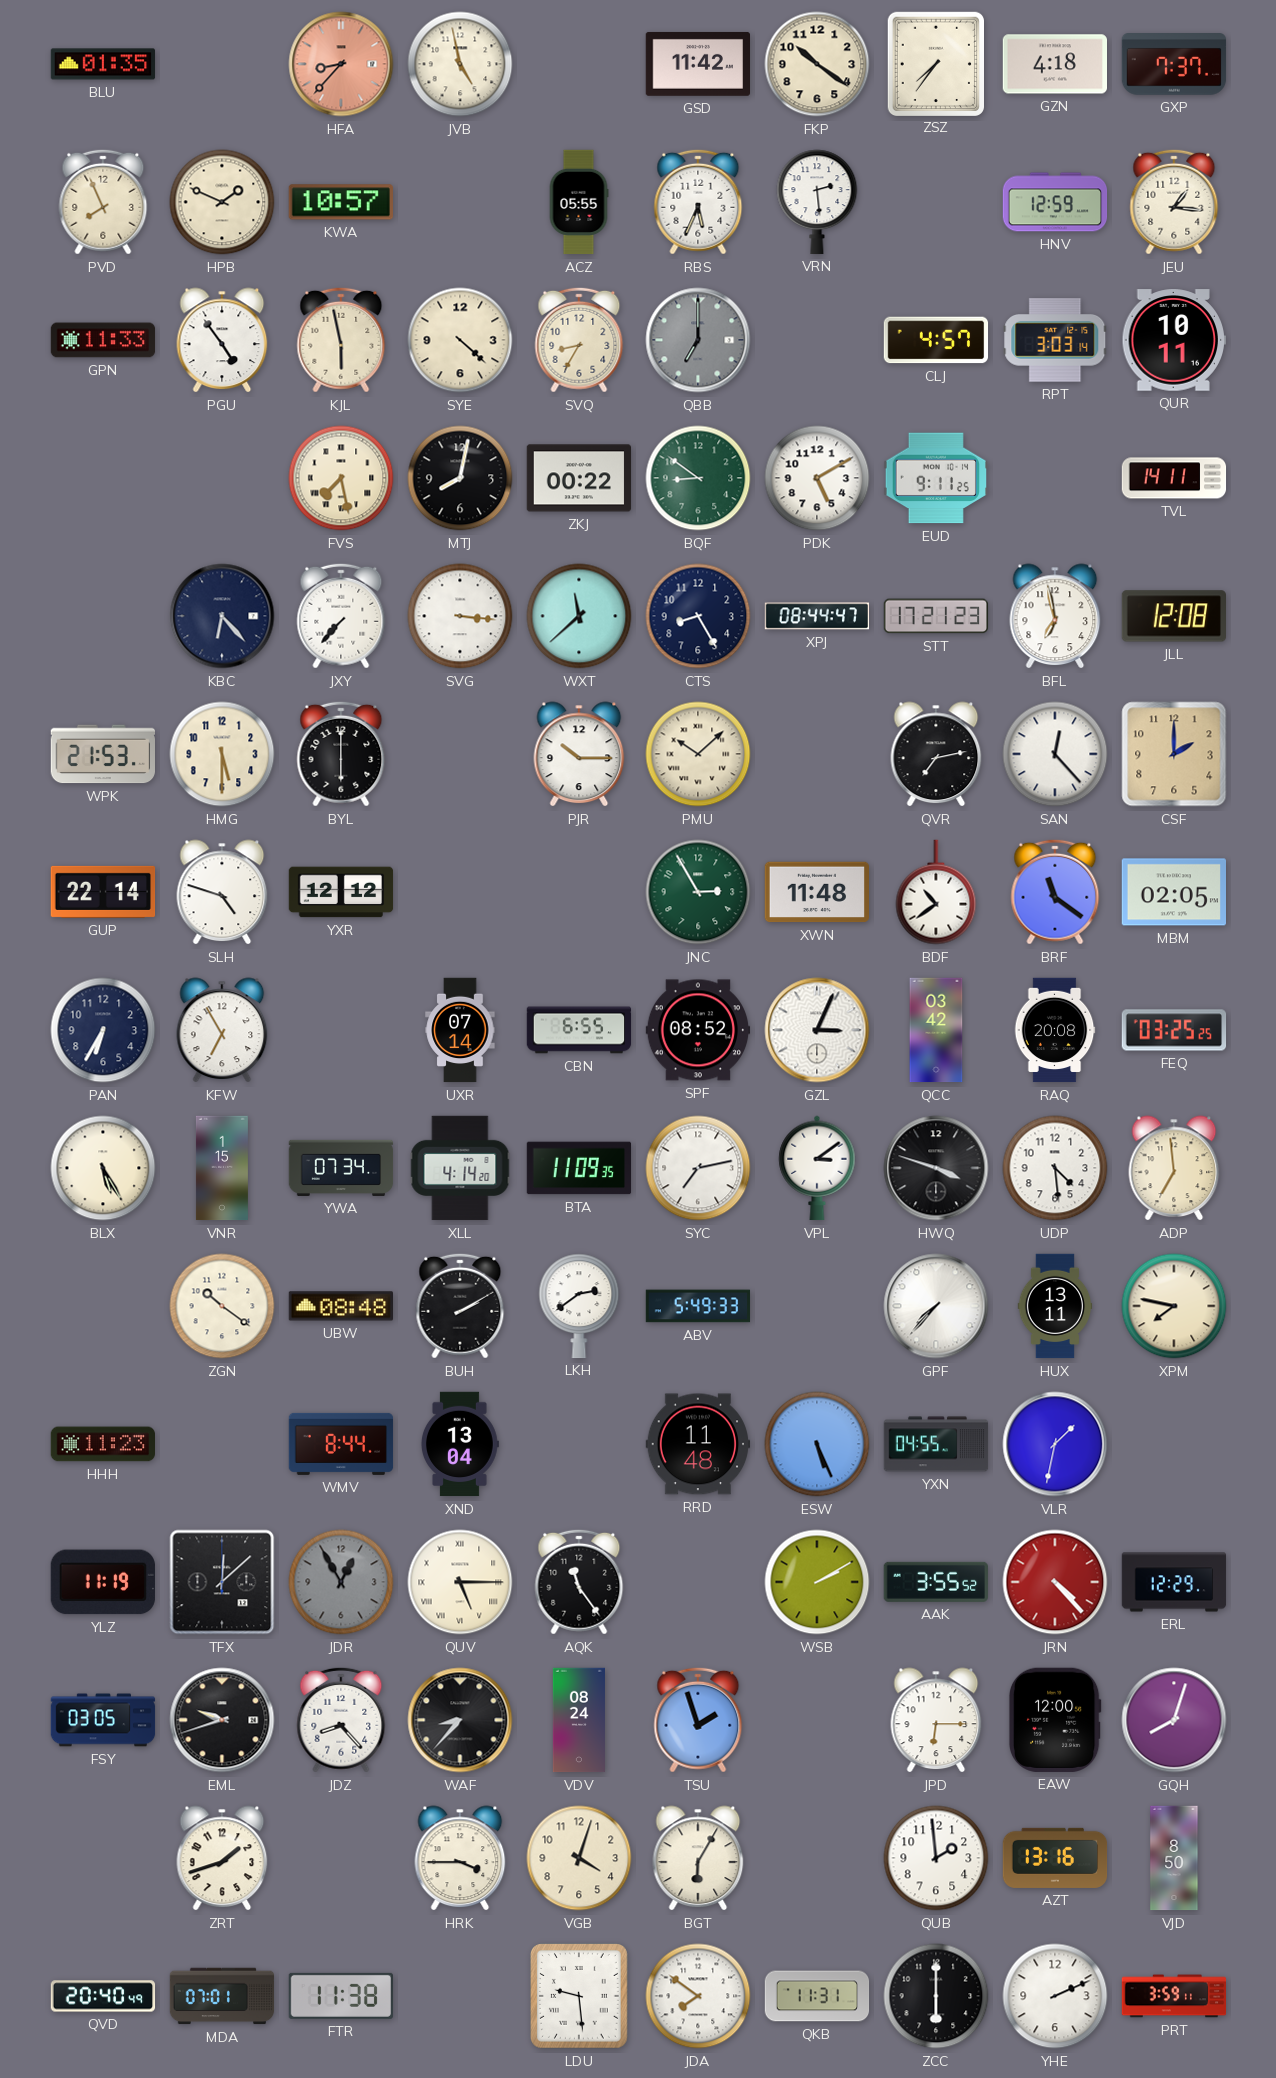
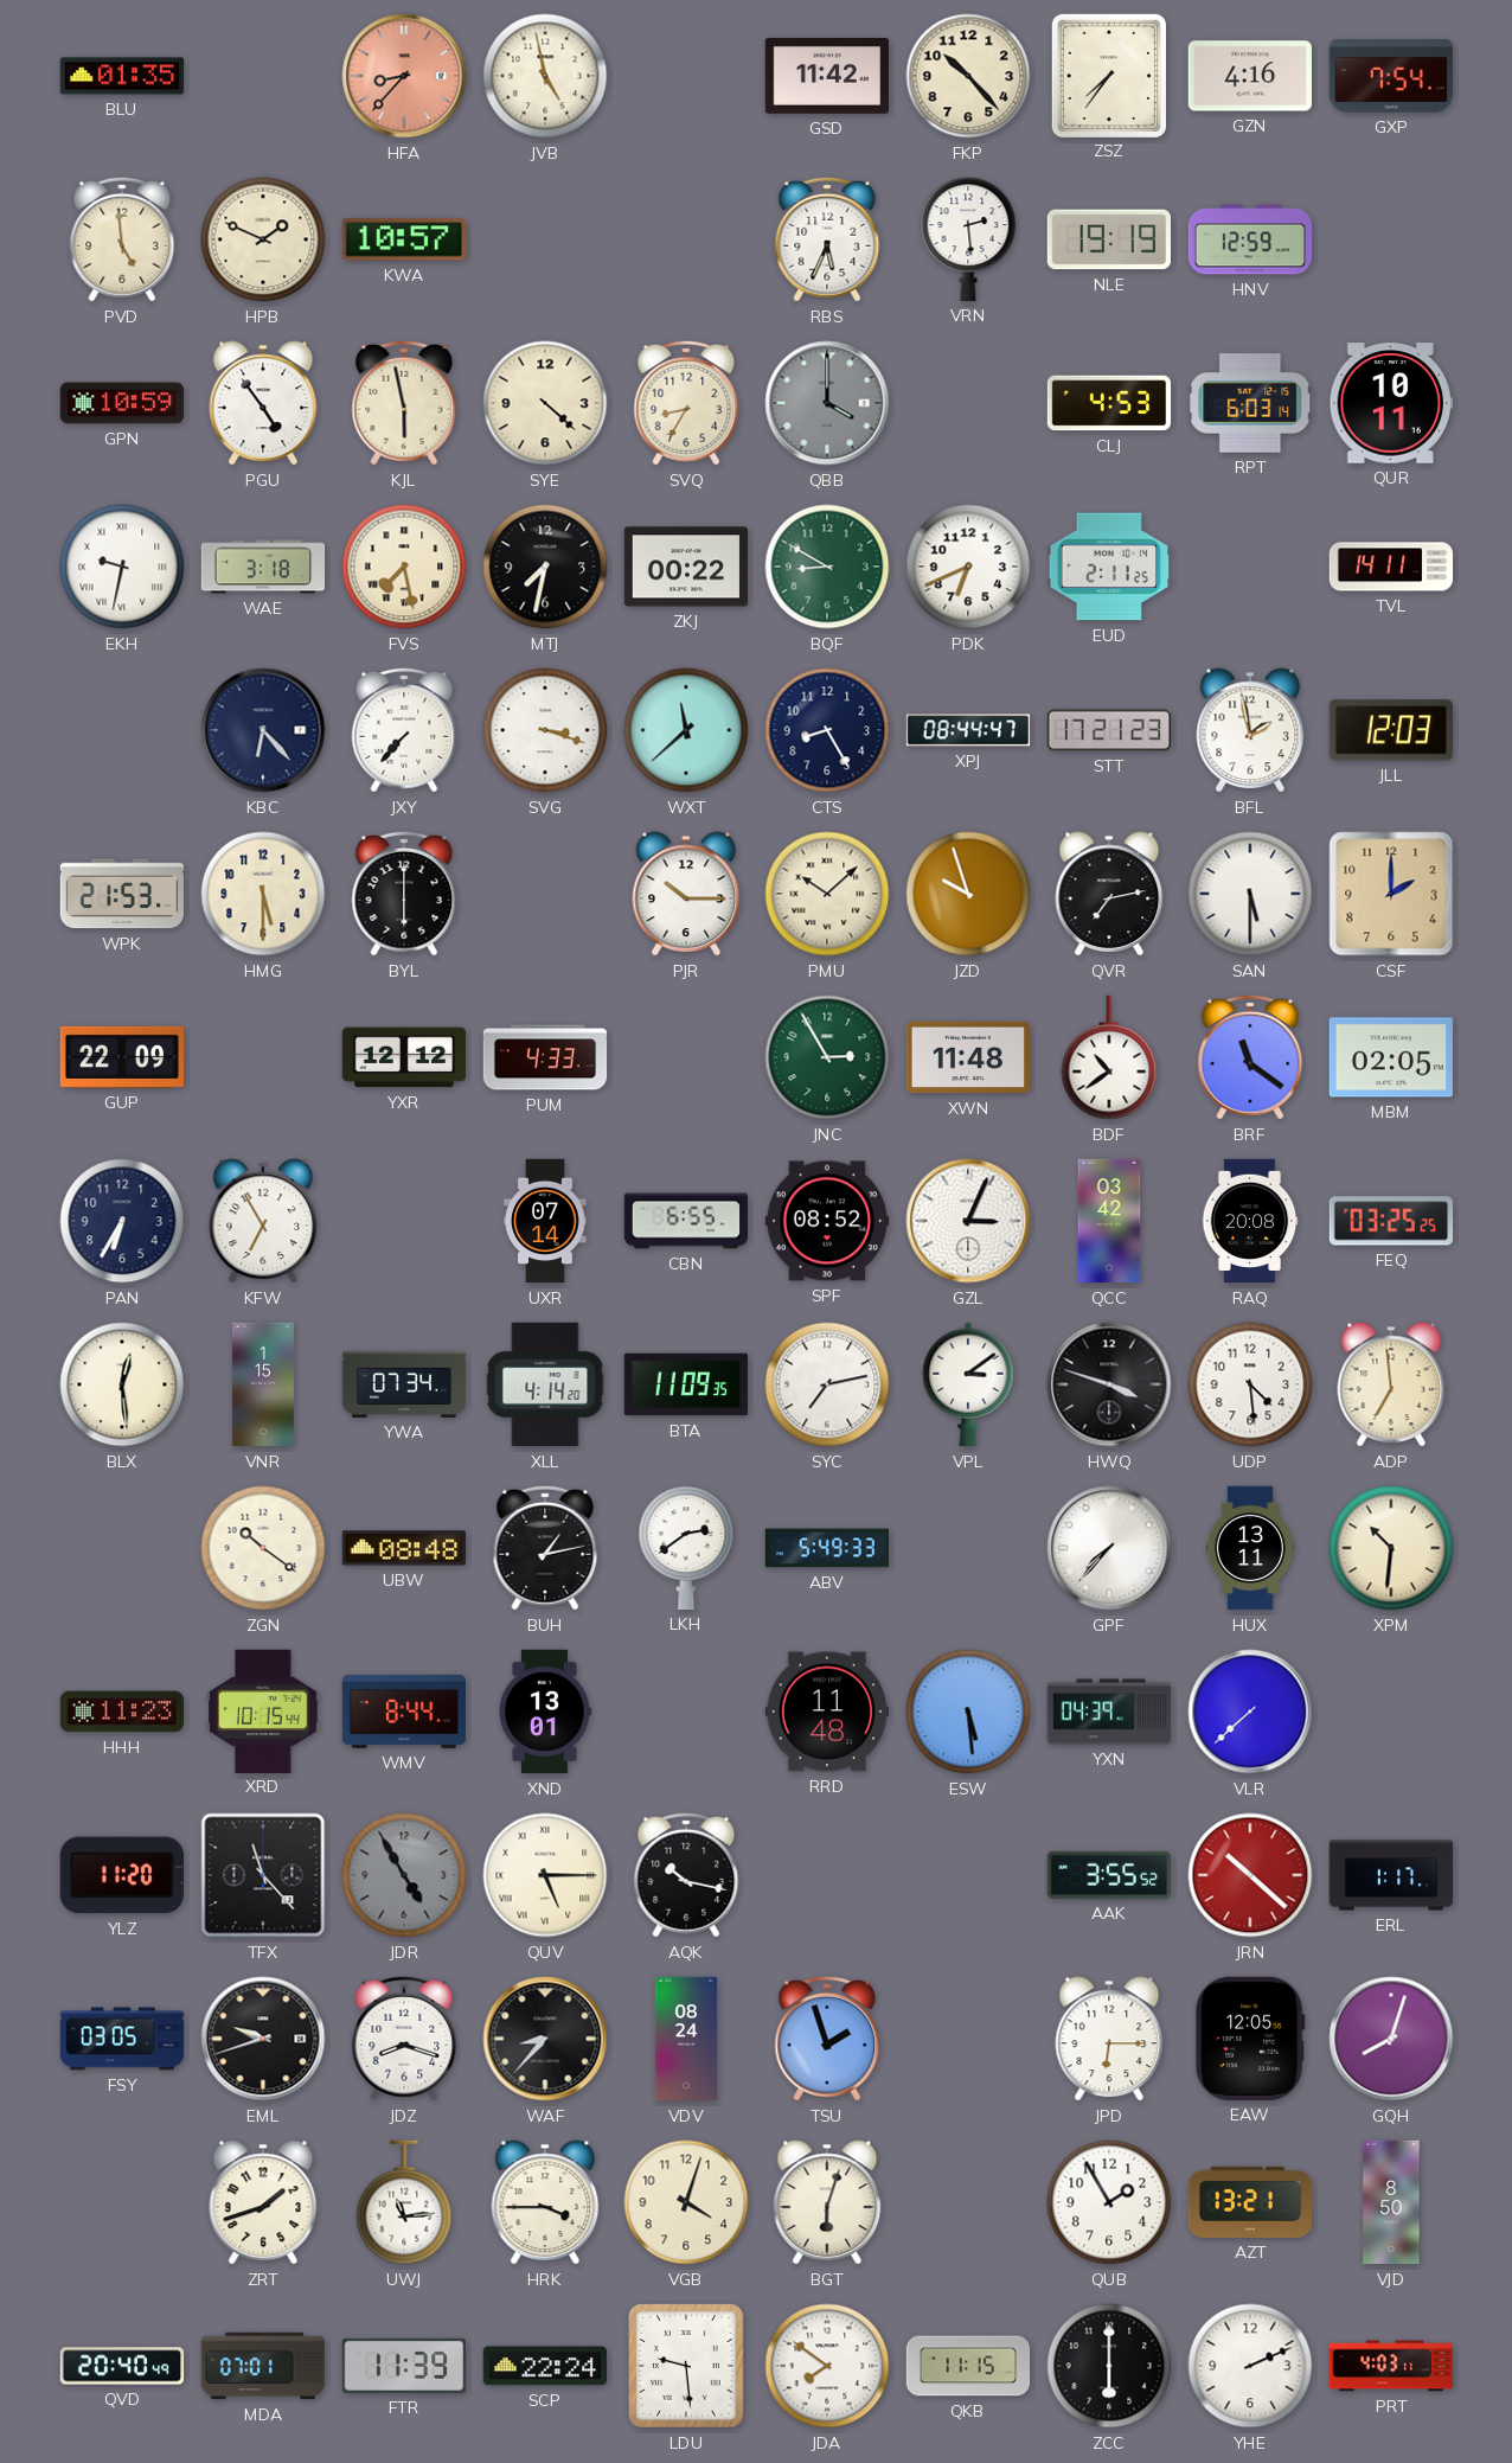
FKP: 10:21 -> 10:23 (968, 76)
GZN: 4:18 -> 4:16 (1249, 76)
GXP: 7:37 -> 7:54 (1391, 77)
PVD: 7:56 -> 4:59 (122, 239)
ACZ: 05:55 -> none (579, 202)
NLE: none -> 19:19 (1108, 239)
JEU: 1:16 -> none (1174, 202)
GPN: 11:33 -> 10:59 (122, 403)
QBB: 7:00 -> 4:00 (827, 403)
CLJ: 4:57 -> 4:53 (1109, 403)
RPT: 3:03 -> 6:03 (1250, 403)
EKH: none -> 9:32 (122, 567)
WAE: none -> 3:18 (263, 567)
MTJ: 8:02 -> 7:32 (545, 567)
BQF: 8:51 -> 8:50 (827, 567)
PDK: 5:10 -> 6:41 (968, 567)
EUD: 9:11 -> 2:11 (1108, 567)
SVG: 3:16 -> 3:18 (545, 730)
BFL: 6:58 -> 1:58 (1250, 730)
JLL: 12:08 -> 12:03 (1390, 730)
JZD: none -> 9:57 (968, 894)
SAN: 12:23 -> 5:30 (1250, 894)
GUP: 22:14 -> 22:09 (122, 1057)
SLH: 4:48 -> none (222, 892)
PUM: none -> 4:33 (545, 1057)
BLX: 5:25 -> 12:29 (122, 1384)
BUH: 2:10 -> 1:13 (545, 1548)
XPM: 7:47 -> 10:31 (1391, 1548)
XRD: none -> 10:15 (263, 1710)
XND: 13:04 -> 13:01 (545, 1712)
ESW: 5:26 -> 5:29 (968, 1712)
YXN: 04:55 -> 04:39 (1109, 1712)
VLR: 1:32 -> 7:38 (1250, 1712)
YLZ: 11:19 -> 11:20 (122, 1875)
TFX: 12:08 -> 11:23 (263, 1875)
JDR: 12:55 -> 4:55 (404, 1875)
AQK: 11:24 -> 10:17 (686, 1875)
WSB: 2:10 -> none (817, 1582)
JRN: 4:23 -> 10:22 (1250, 1875)
ERL: 12:29 -> 1:17 (1391, 1875)
JDZ: 8:23 -> 8:18 (404, 2039)
EAW: 12:00 -> 12:05 (1250, 2039)
UWJ: none -> 11:14 (404, 2202)
BGT: 6:05 -> 6:03 (827, 2202)
QUB: 1:59 -> 1:55 (1109, 2202)
AZT: 13:16 -> 13:21 (1250, 2202)
FTR: 11:38 -> 11:39 (403, 2366)
SCP: none -> 22:24 (544, 2366)
QKB: 11:31 -> 11:15 (968, 2366)
PRT: 3:59 -> 4:03 (1391, 2366)
